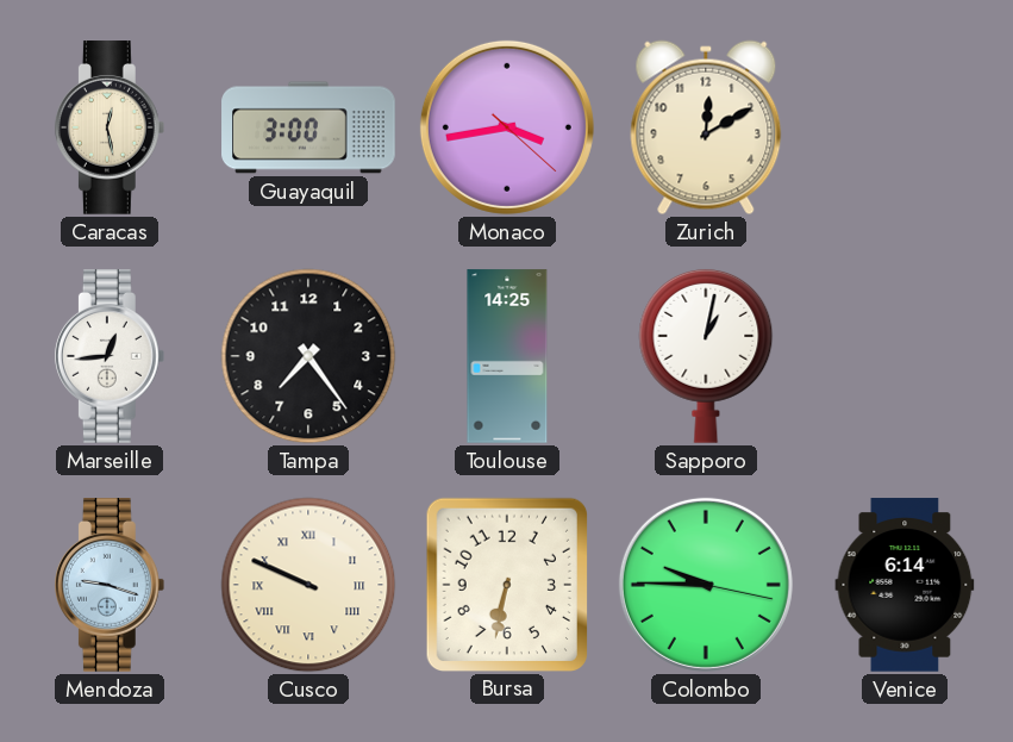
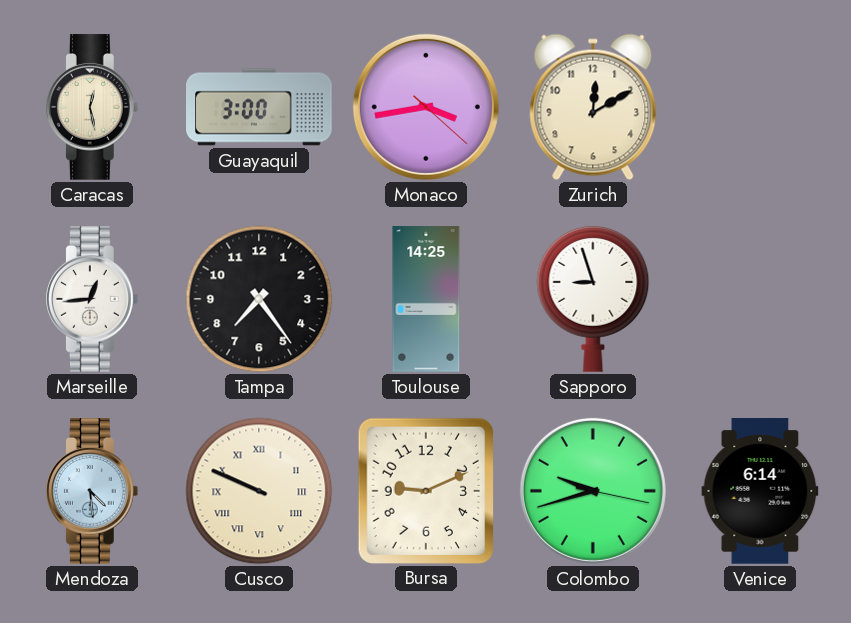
Sapporo: 1:02 -> 8:57 (593, 299)
Mendoza: 9:18 -> 4:29 (92, 491)
Bursa: 6:32 -> 9:11 (425, 490)
Colombo: 9:45 -> 9:42 (593, 491)
